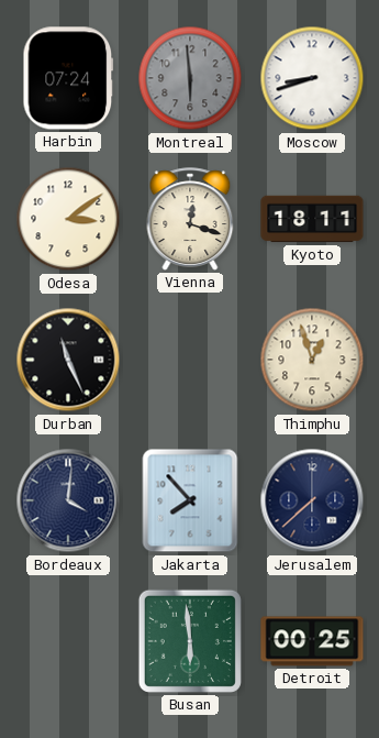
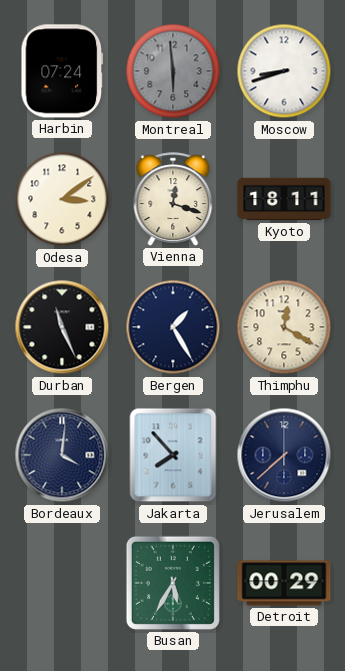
Bergen: none -> 1:25 (173, 327)
Thimphu: 12:57 -> 12:20 (284, 327)
Busan: 5:59 -> 5:35 (173, 583)
Detroit: 00:25 -> 00:29 (284, 583)
